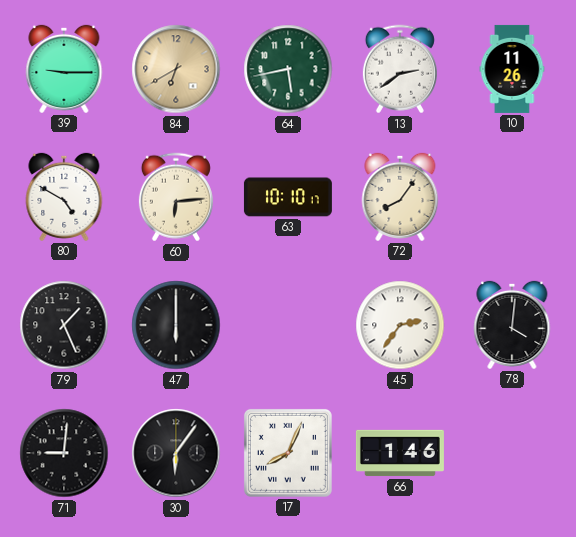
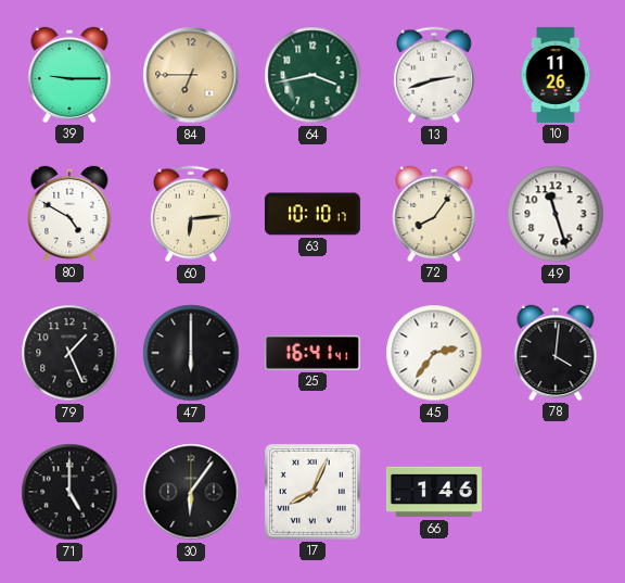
84: 6:40 -> 6:45 (191, 75)
64: 5:43 -> 3:43 (312, 75)
13: 2:39 -> 2:42 (434, 75)
49: none -> 11:27 (556, 214)
25: none -> 16:41 (312, 353)
71: 9:01 -> 5:00 (69, 492)
